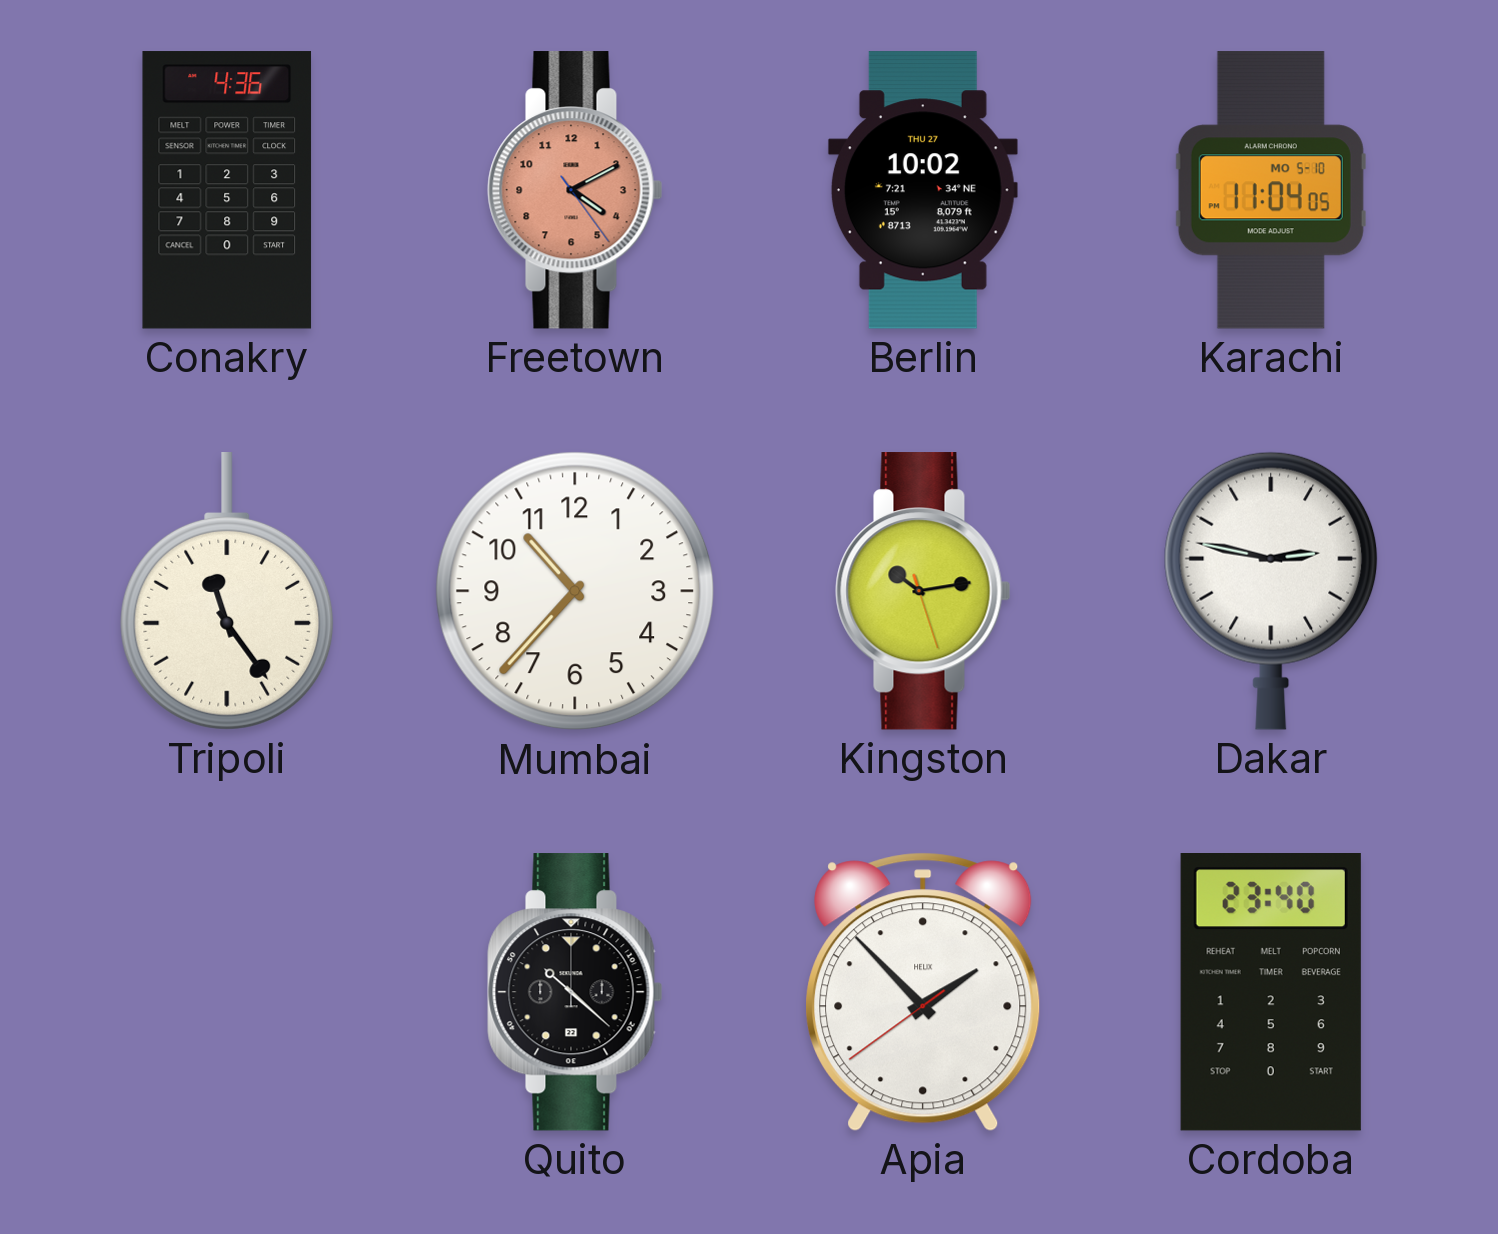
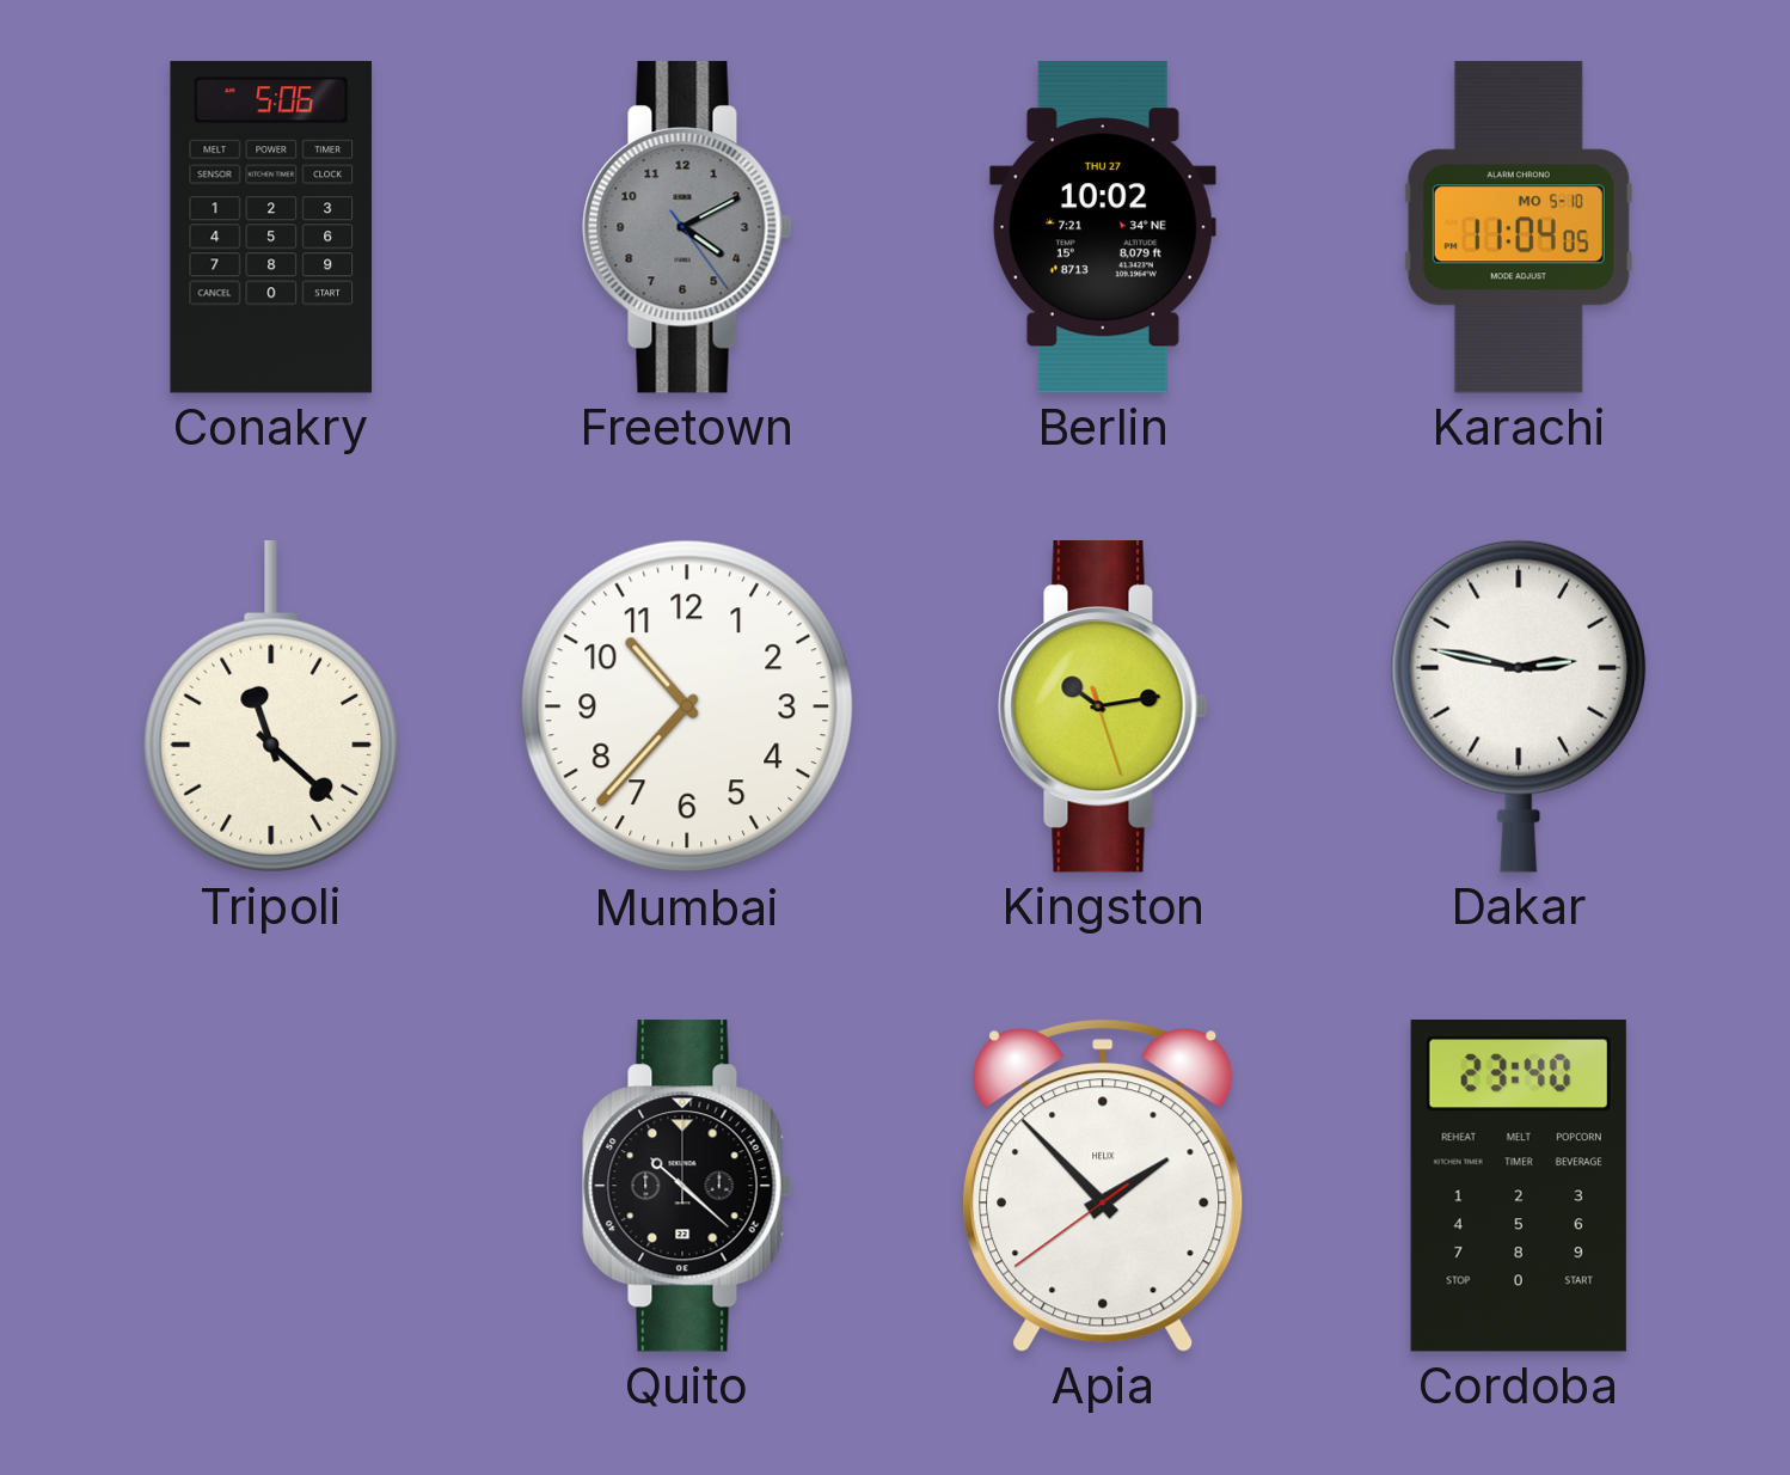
Conakry: 4:36 -> 5:06 (271, 227)
Freetown dial: salmon -> grey (687, 228)
Tripoli: 11:24 -> 11:22 (271, 708)
